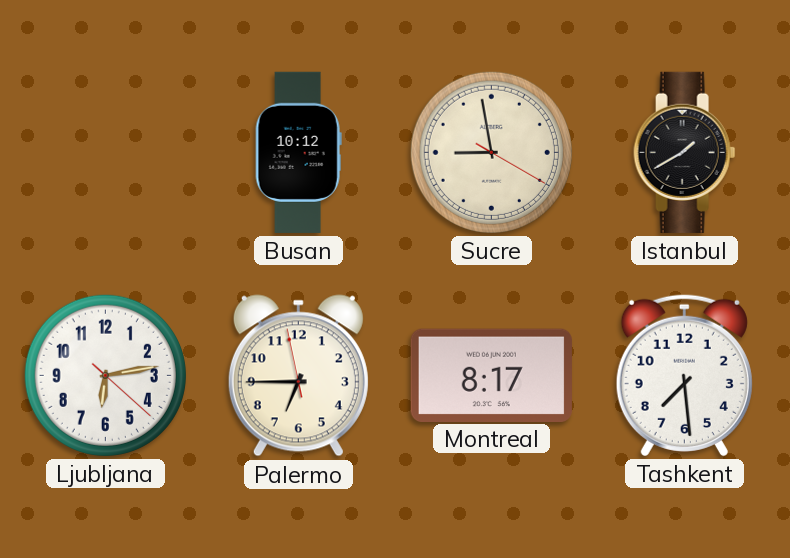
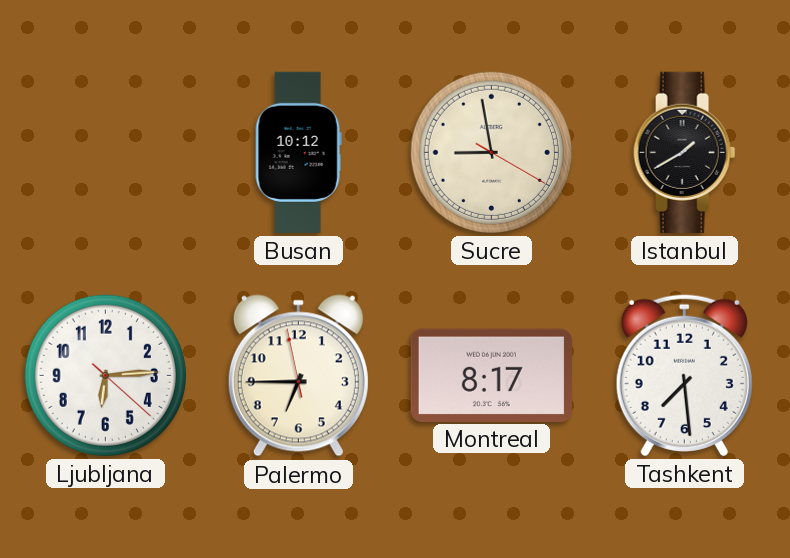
Ljubljana: 6:13 -> 6:14 (105, 375)
